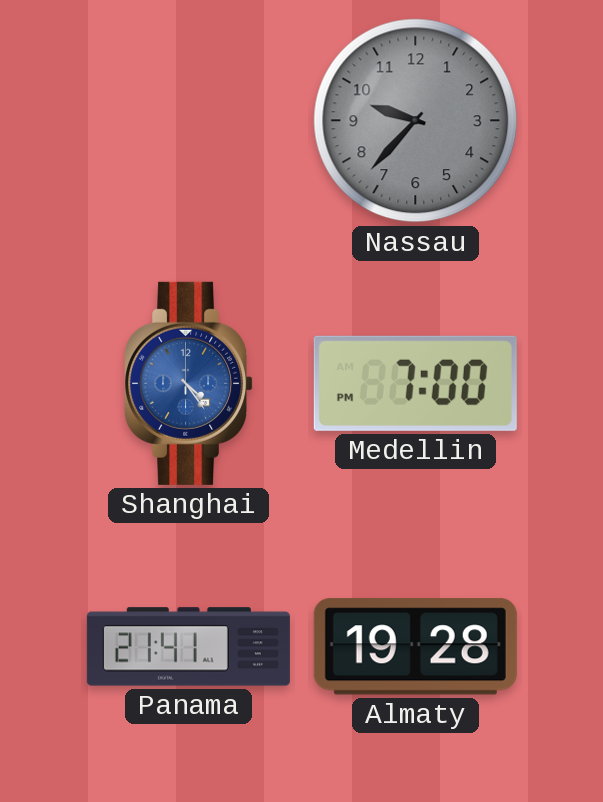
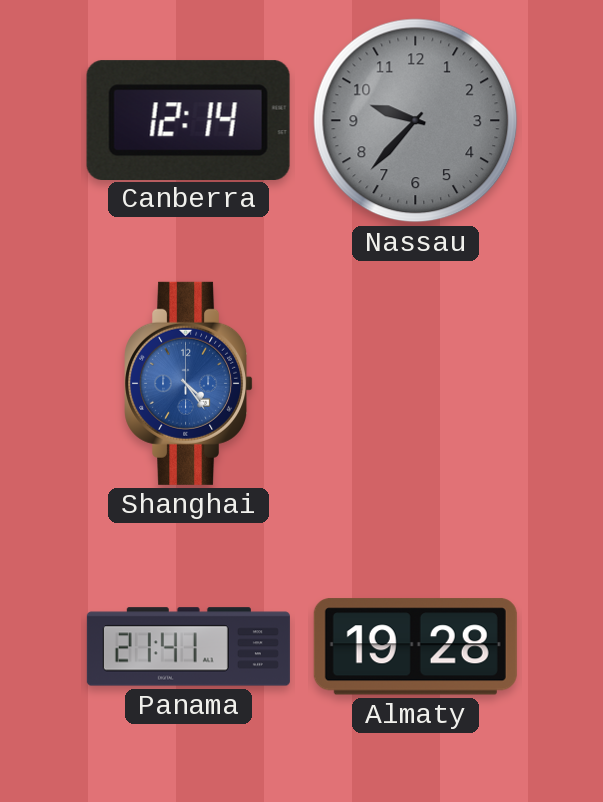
Canberra: none -> 12:14 (188, 120)
Medellin: 7:00 -> none (415, 383)
